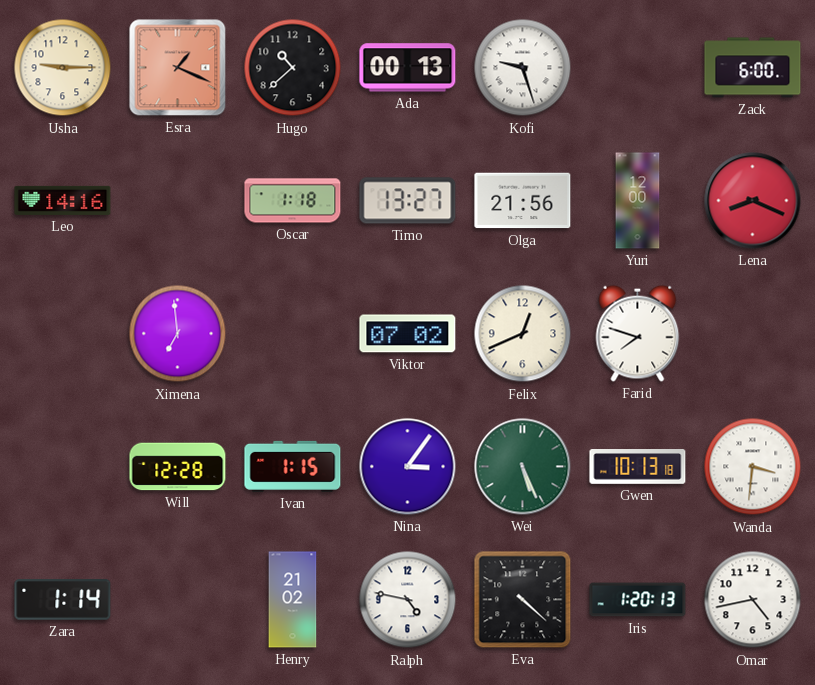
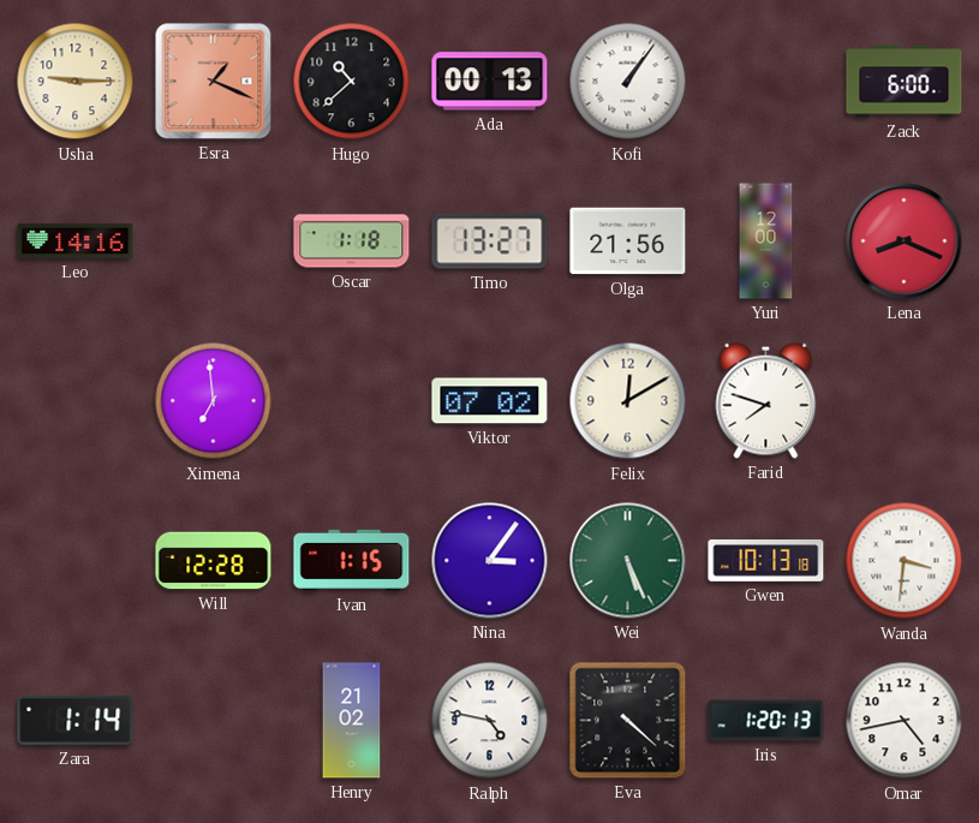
Kofi: 9:27 -> 1:06 (628, 82)
Felix: 12:41 -> 12:10 (628, 401)
